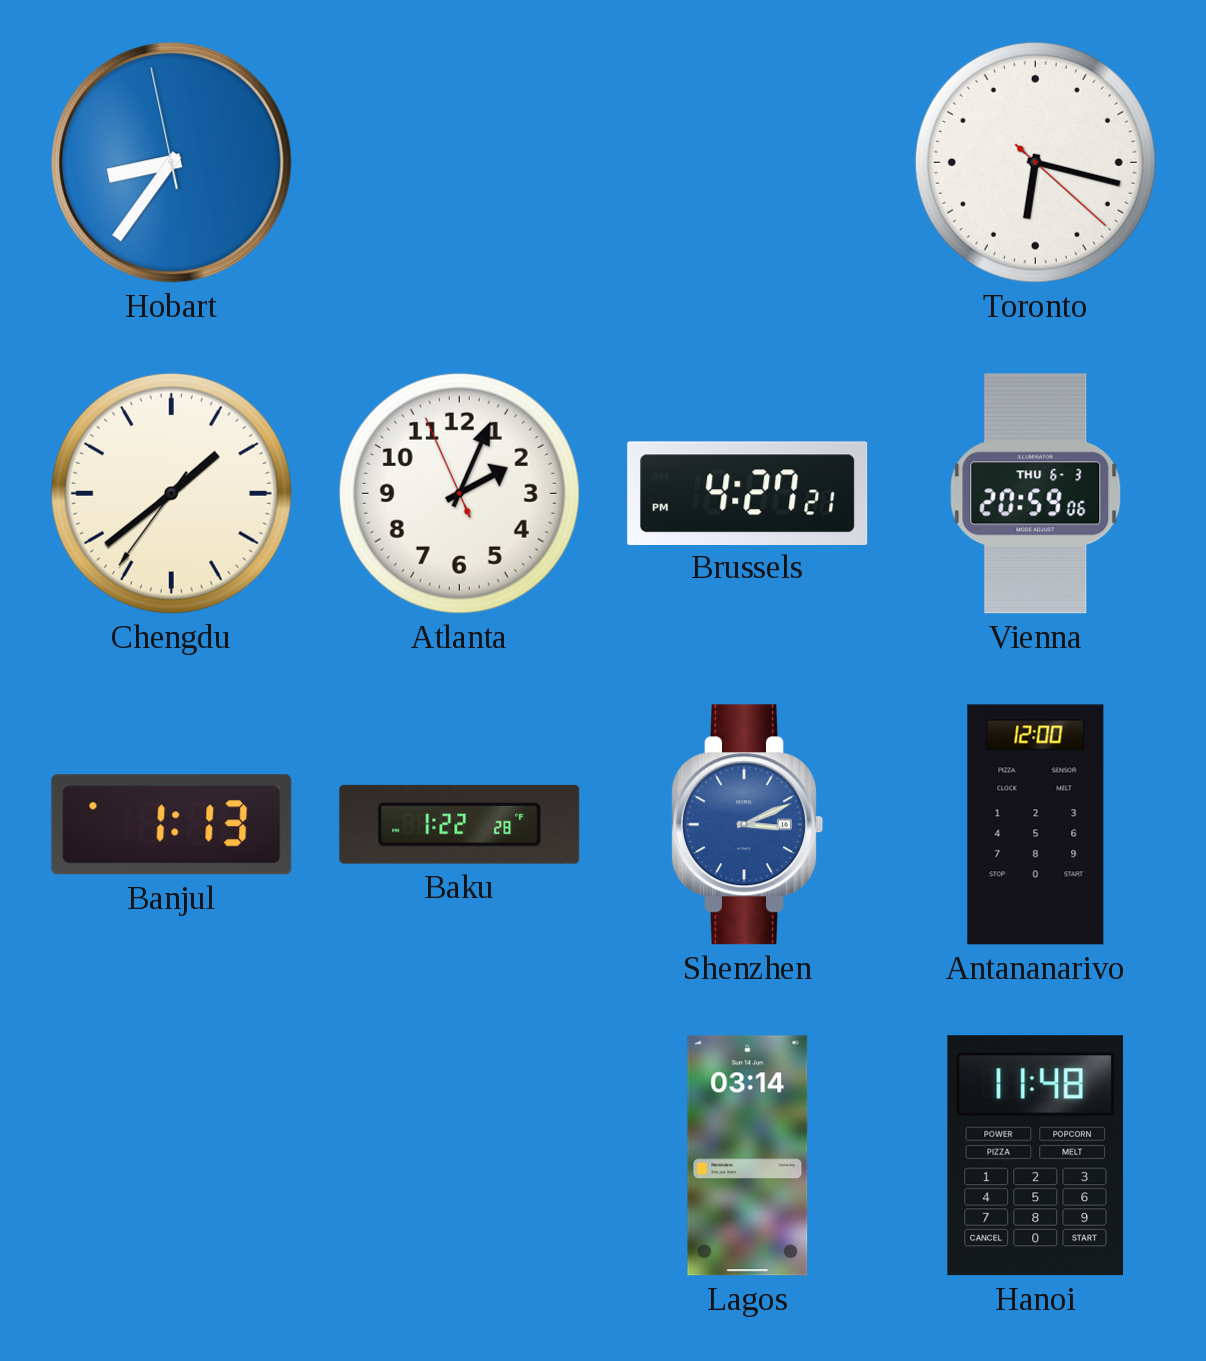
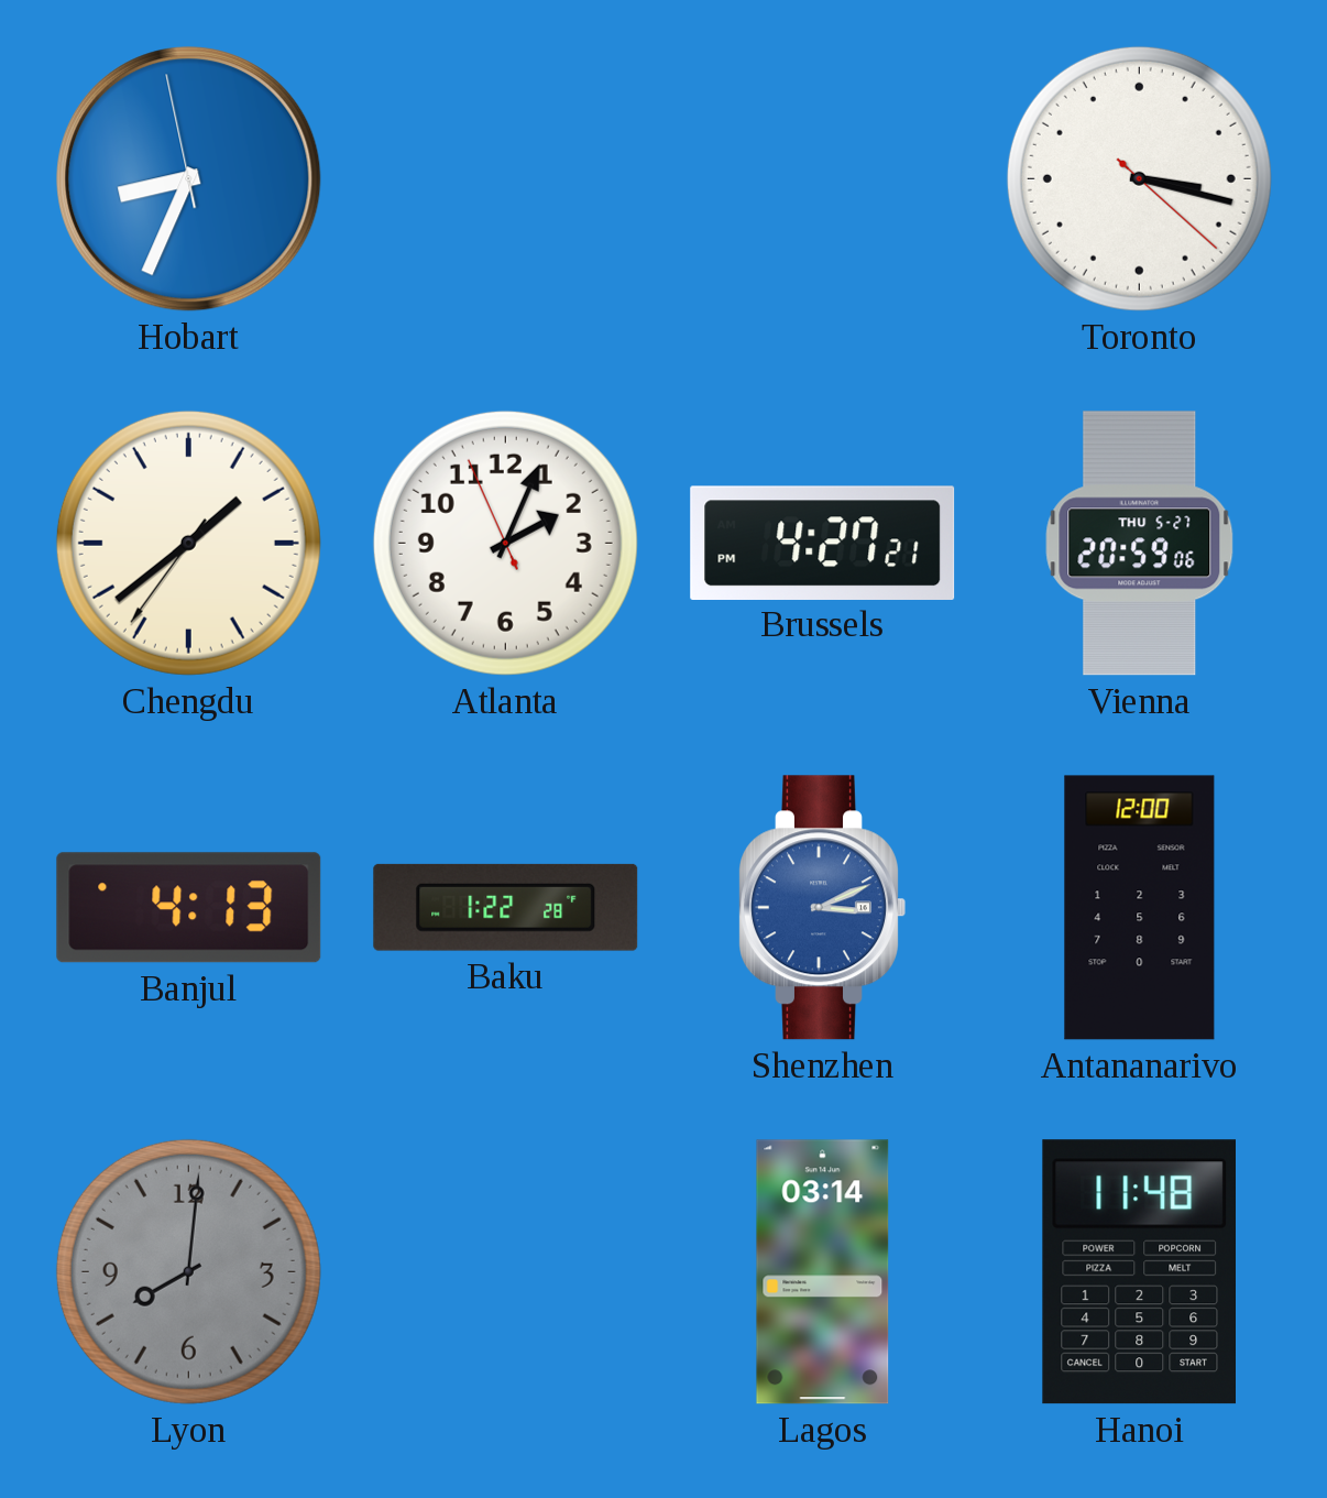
Hobart: 8:35 -> 8:33 (189, 179)
Toronto: 6:17 -> 3:17 (1139, 178)
Vienna date: THU 6-3 -> THU 5-27 (1140, 544)
Banjul: 1:13 -> 4:13 (189, 908)
Lyon: none -> 8:01 (188, 1271)
